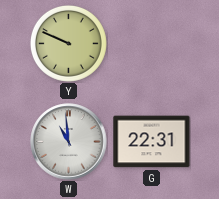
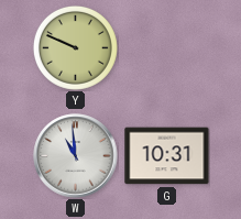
G: 22:31 -> 10:31 (167, 156)
